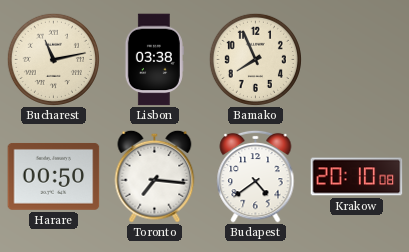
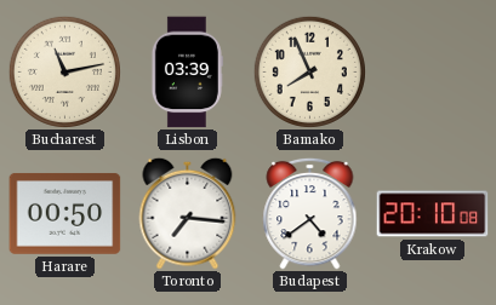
Lisbon: 03:38 -> 03:39 (187, 73)
